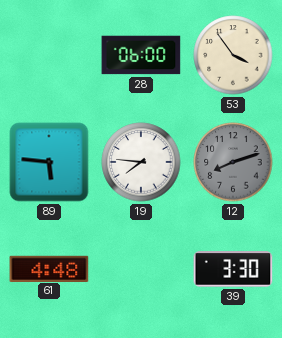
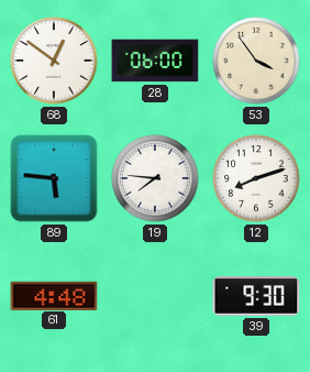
68: none -> 12:51 (54, 61)
12 dial: grey -> white (256, 178)
39: 3:30 -> 9:30 (256, 296)
